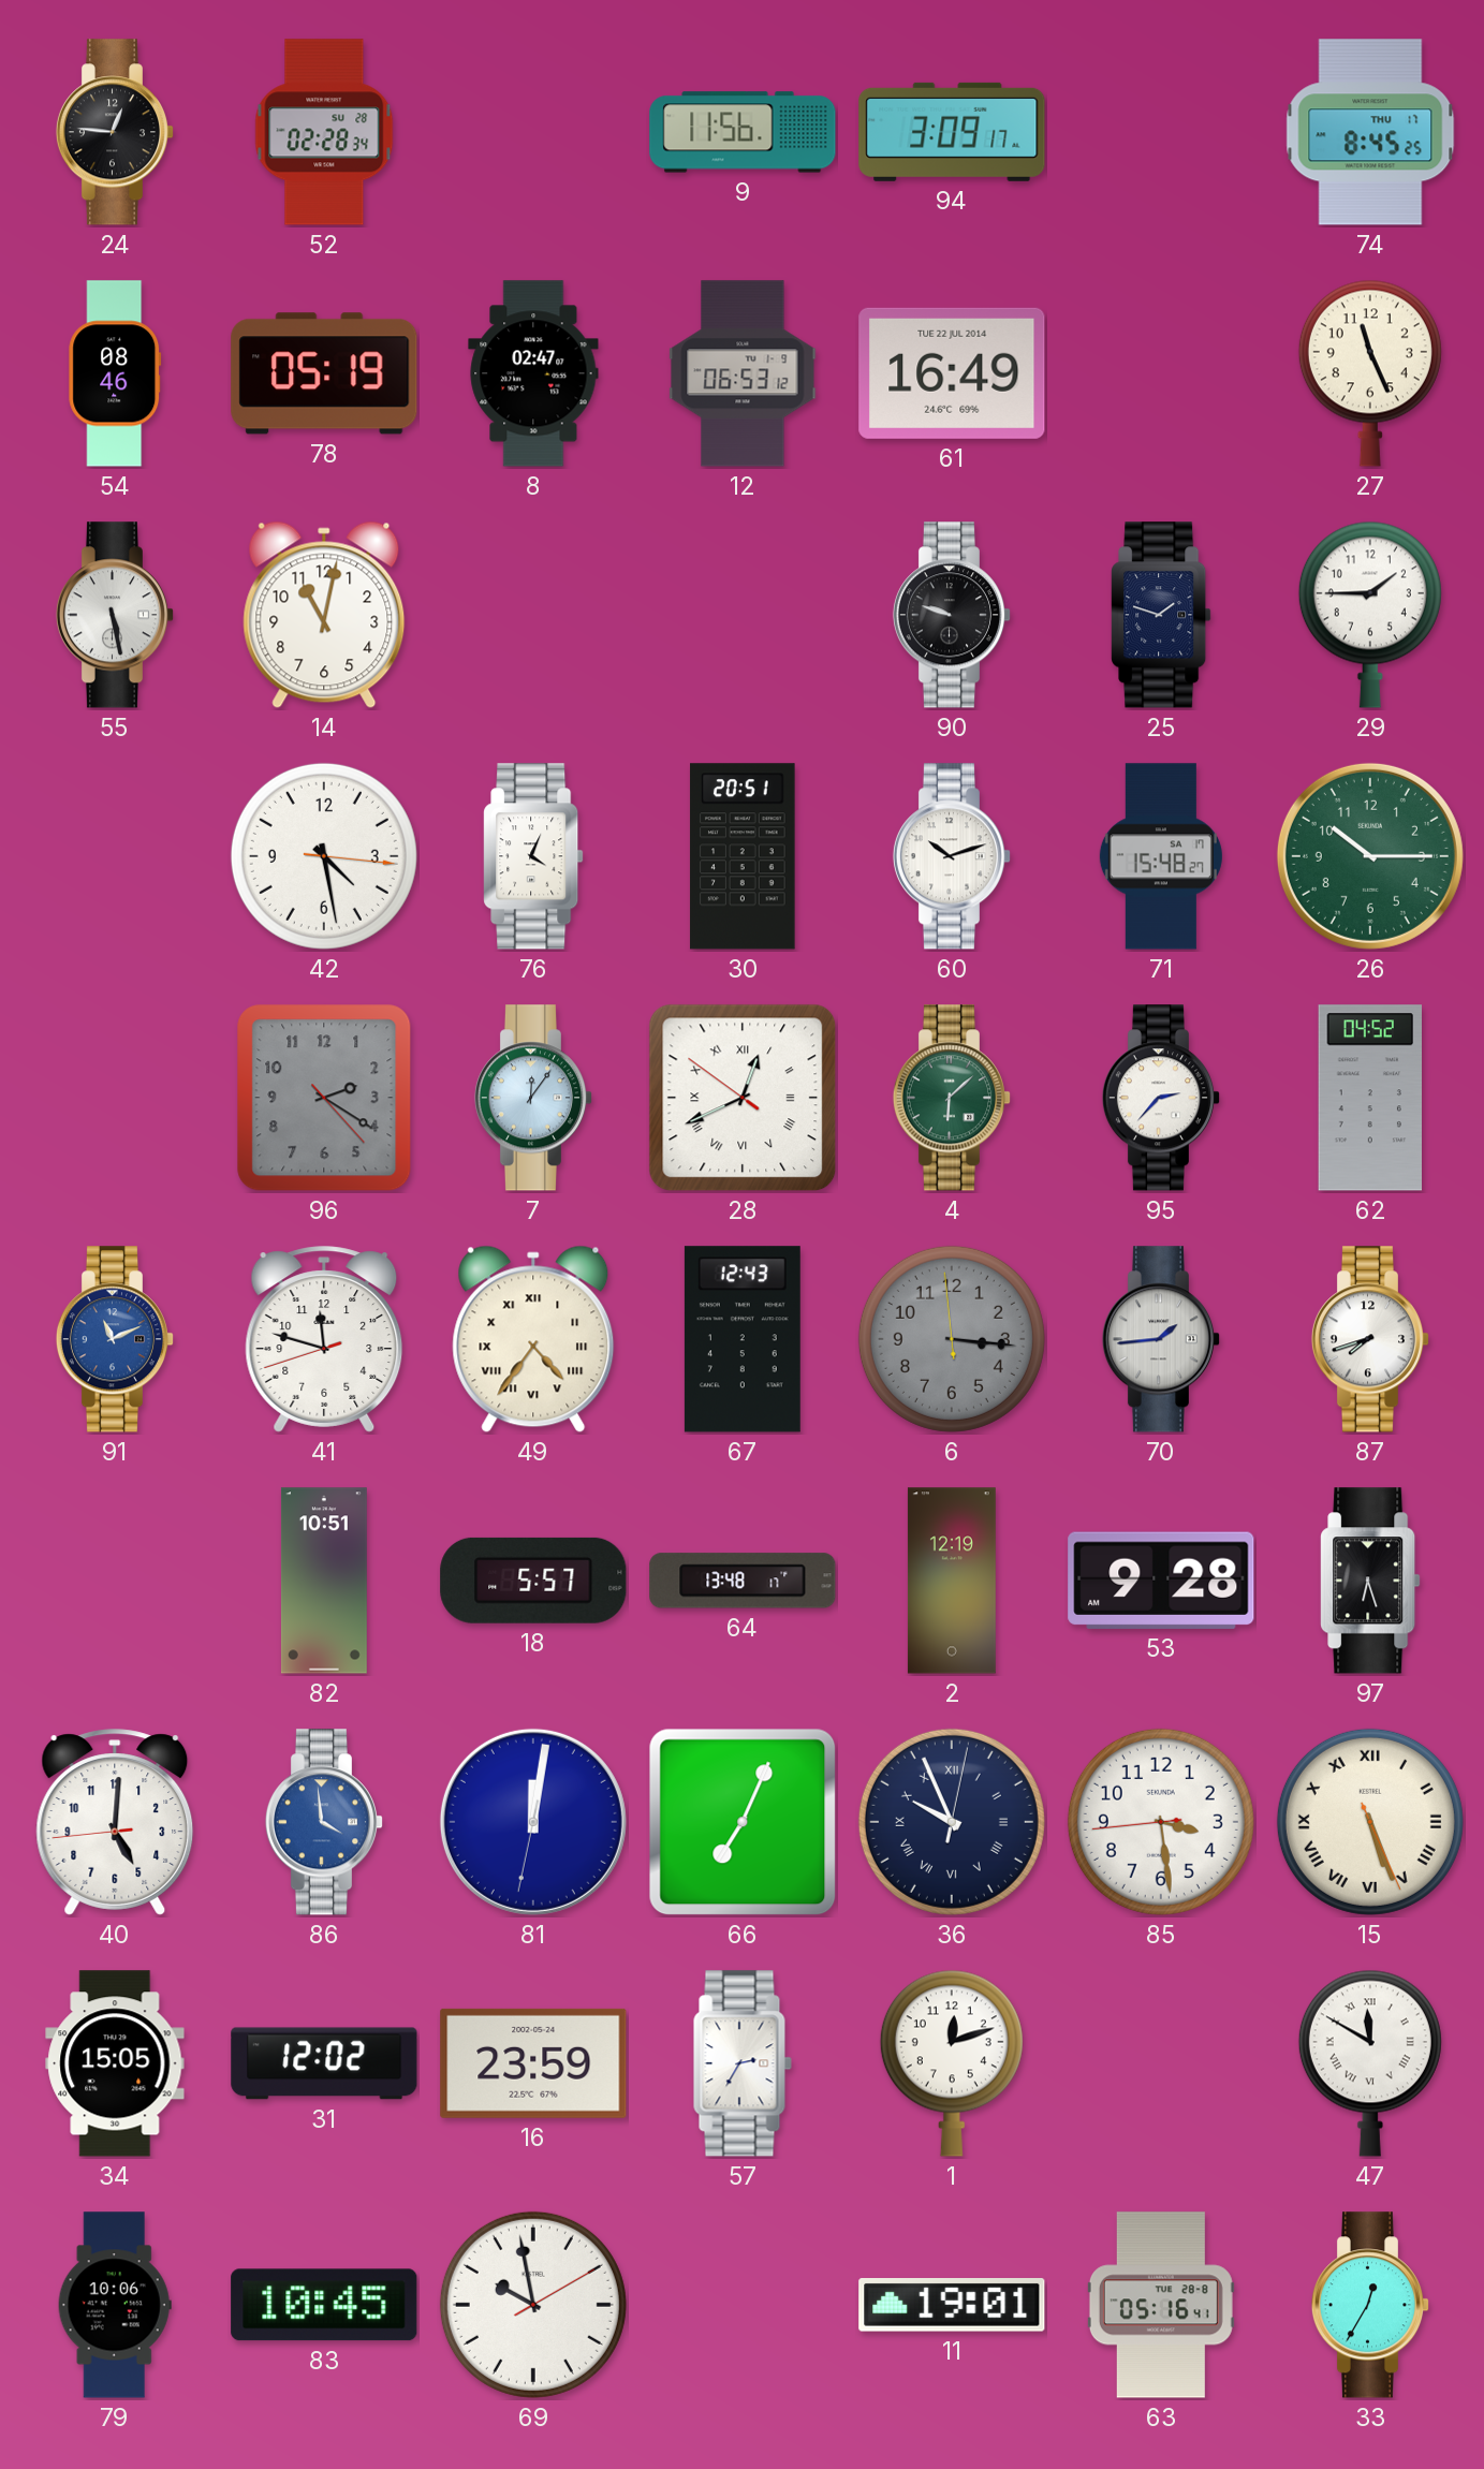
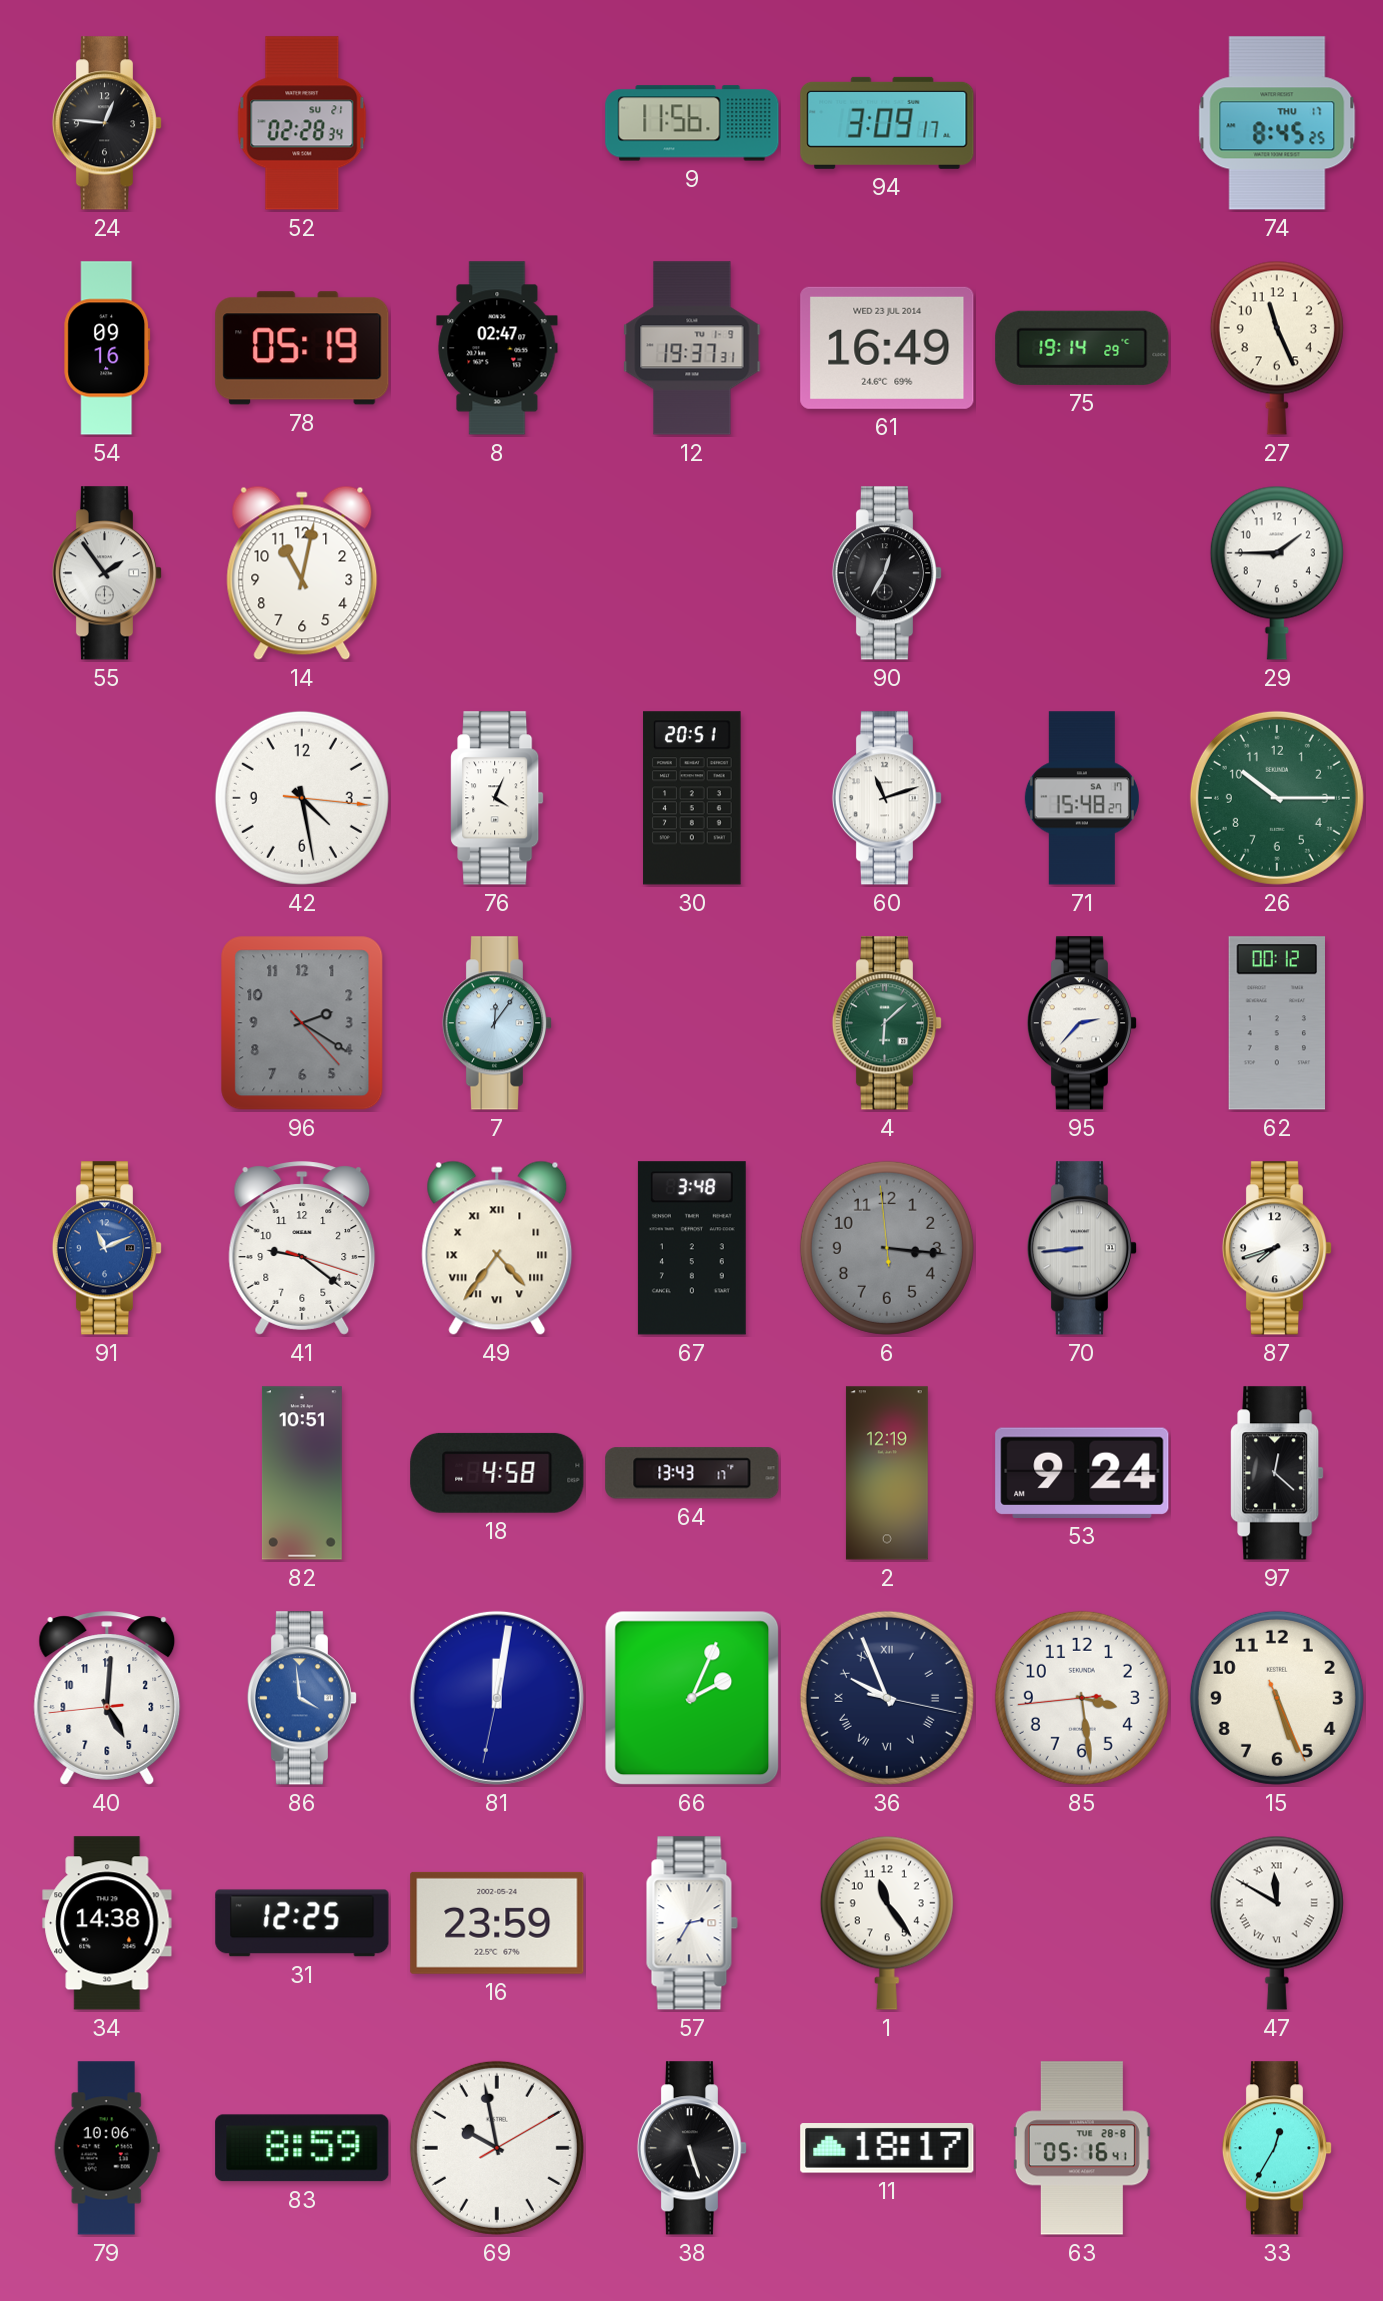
52 date: SU 28 -> SU 21 (302, 123)
54: 08:46 -> 09:16 (107, 348)
12: 06:53 -> 19:37 (692, 348)
61 date: TUE 22 JUL 2014 -> WED 23 JUL 2014 (887, 348)
75: none -> 19:14 (1082, 348)
55: 5:28 -> 1:54 (107, 573)
90: 9:48 -> 12:35 (887, 573)
25: 1:48 -> none (1161, 615)
60: 10:12 -> 11:12 (887, 798)
28: 12:40 -> none (743, 1098)
62: 04:52 -> 00:12 (1276, 1023)
41: 11:47 -> 9:21 (302, 1248)
67: 12:43 -> 3:48 (692, 1248)
70: 1:44 -> 8:44 (1082, 1248)
18: 5:57 -> 4:58 (497, 1473)
64: 13:48 -> 13:43 (692, 1473)
53: 9:28 -> 9:24 (1082, 1473)
97: 6:27 -> 12:22 (1277, 1473)
66: 7:04 -> 2:04 (692, 1698)
36: 9:56:02 -> 9:56:17 (887, 1698)
15 numerals: Roman -> Arabic (1277, 1698)
34: 15:05 -> 14:38 (107, 1923)
31: 12:02 -> 12:25 (302, 1923)
1: 12:12 -> 11:24 (887, 1923)
83: 10:45 -> 8:59 (302, 2148)
38: none -> 5:27 (692, 2148)
11: 19:01 -> 18:17 (887, 2149)
